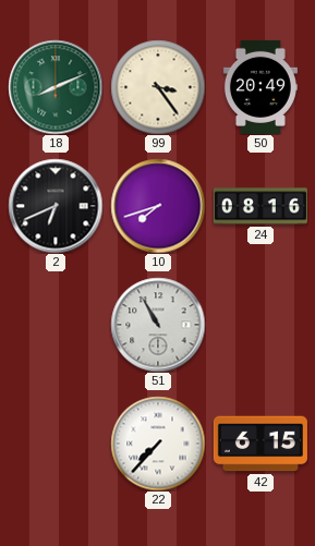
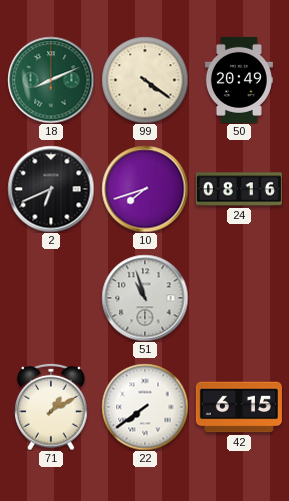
99: 3:24 -> 4:21 (145, 80)
51: 10:55 -> 10:57 (145, 298)
71: none -> 1:10 (51, 407)
22: 7:37 -> 7:39 (145, 407)
